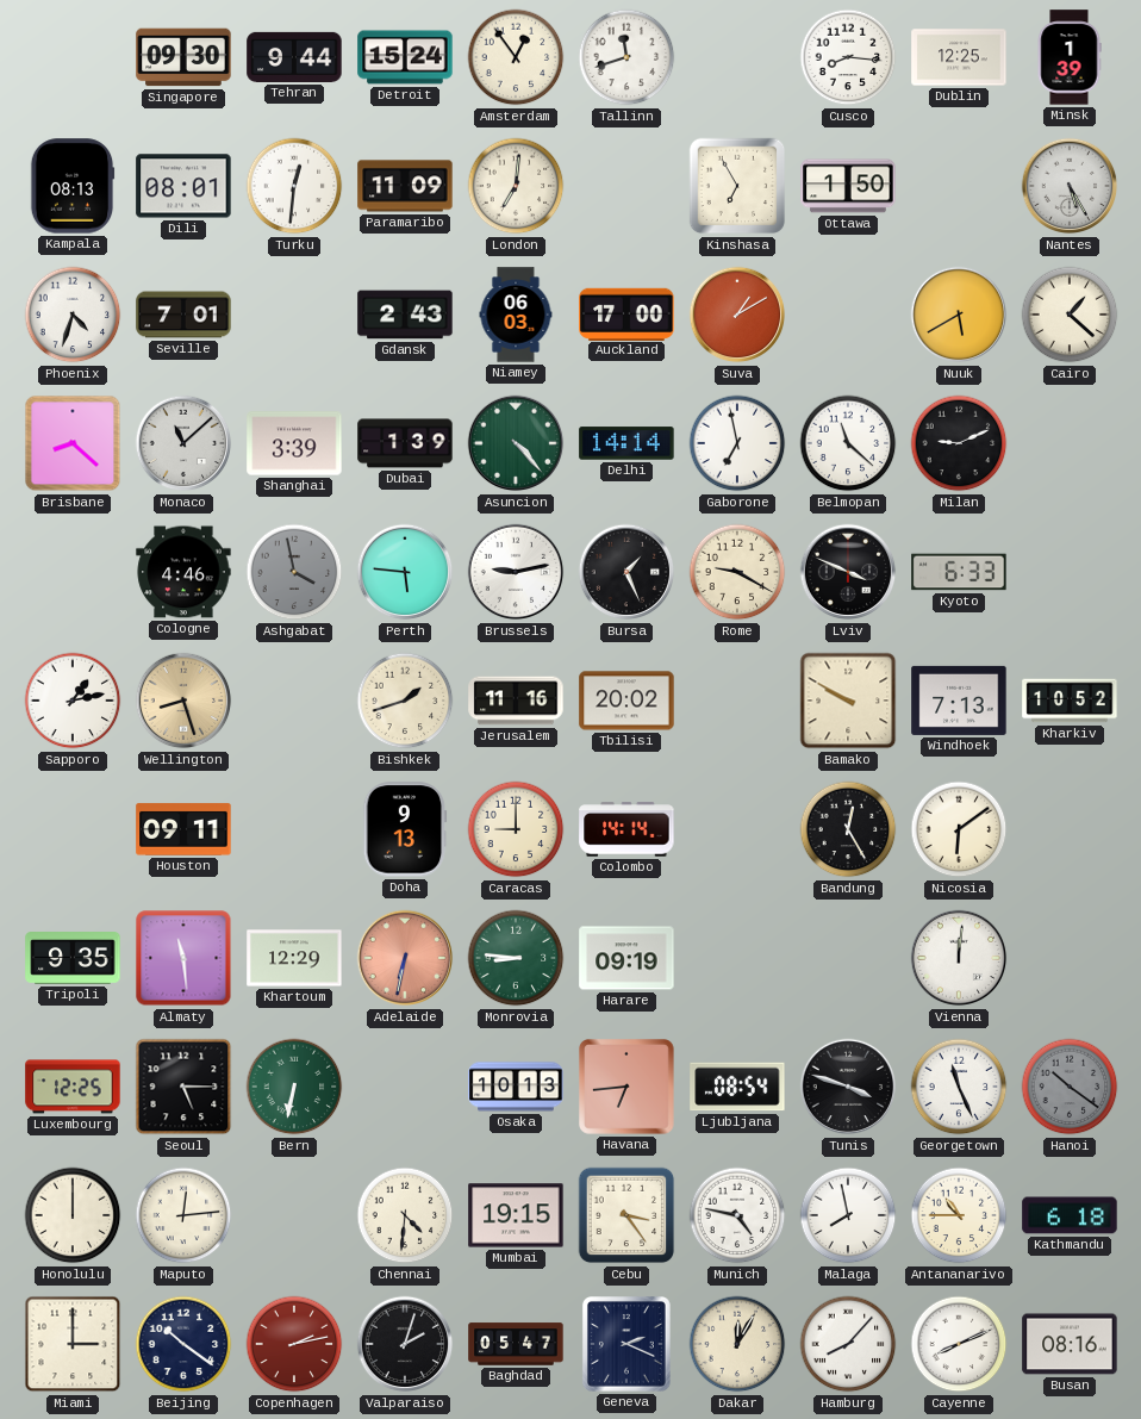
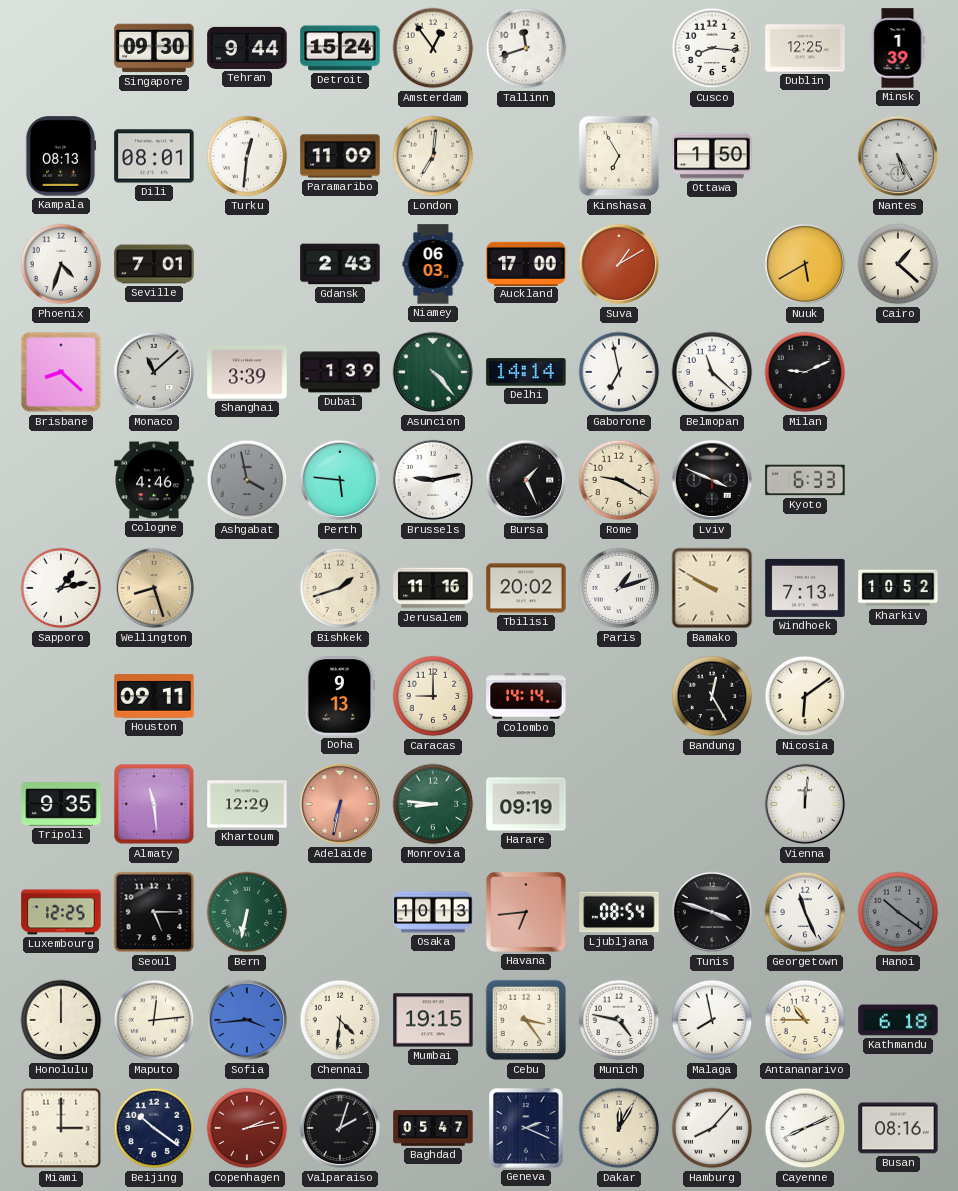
Paris: none -> 1:12 (619, 588)
Sofia: none -> 3:44 (247, 1020)
